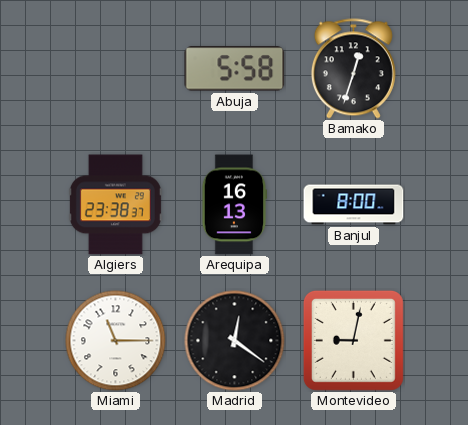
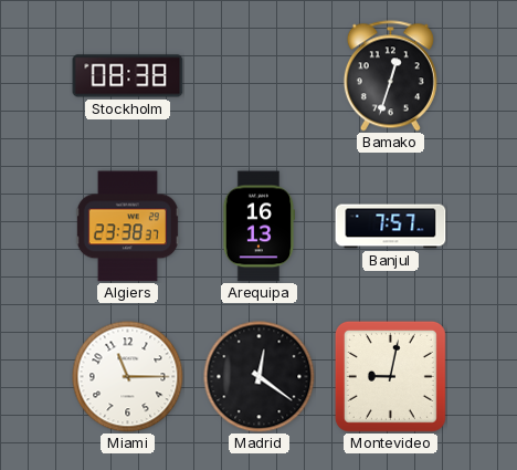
Stockholm: none -> 08:38 (128, 76)
Abuja: 5:58 -> none (235, 69)
Banjul: 8:00 -> 7:57 (391, 227)
